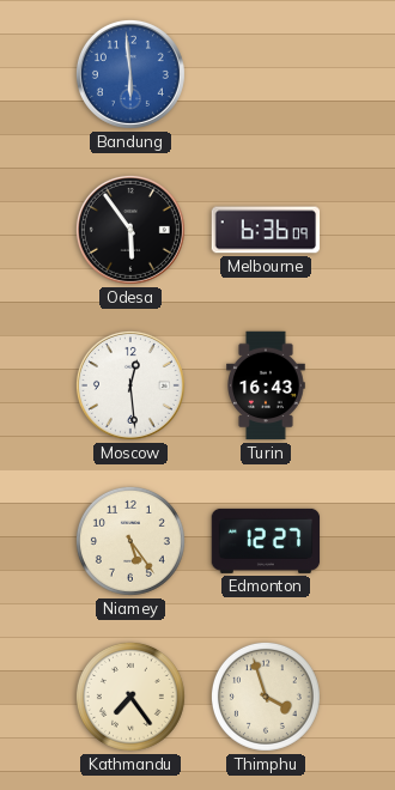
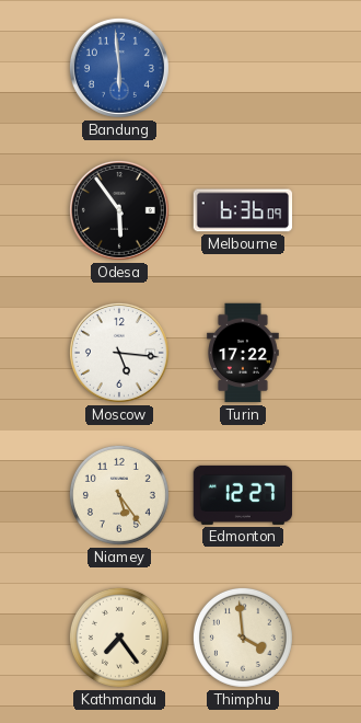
Moscow: 12:29 -> 5:16 (119, 353)
Turin: 16:43 -> 17:22 (244, 353)
Thimphu: 3:57 -> 3:59 (243, 638)
